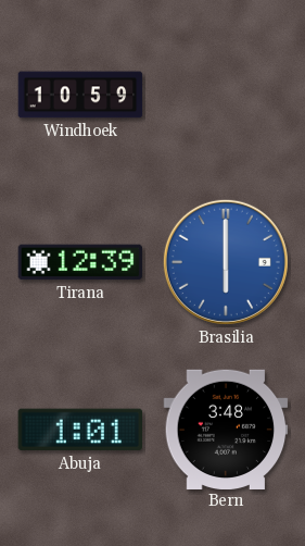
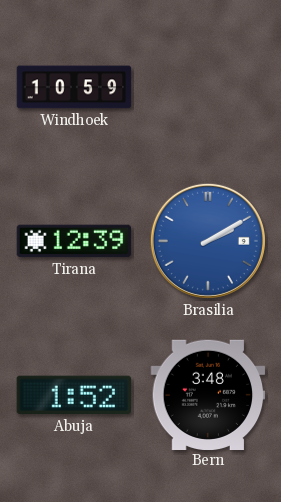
Brasilia: 6:00 -> 2:10 (208, 241)
Abuja: 1:01 -> 1:52 (74, 395)
